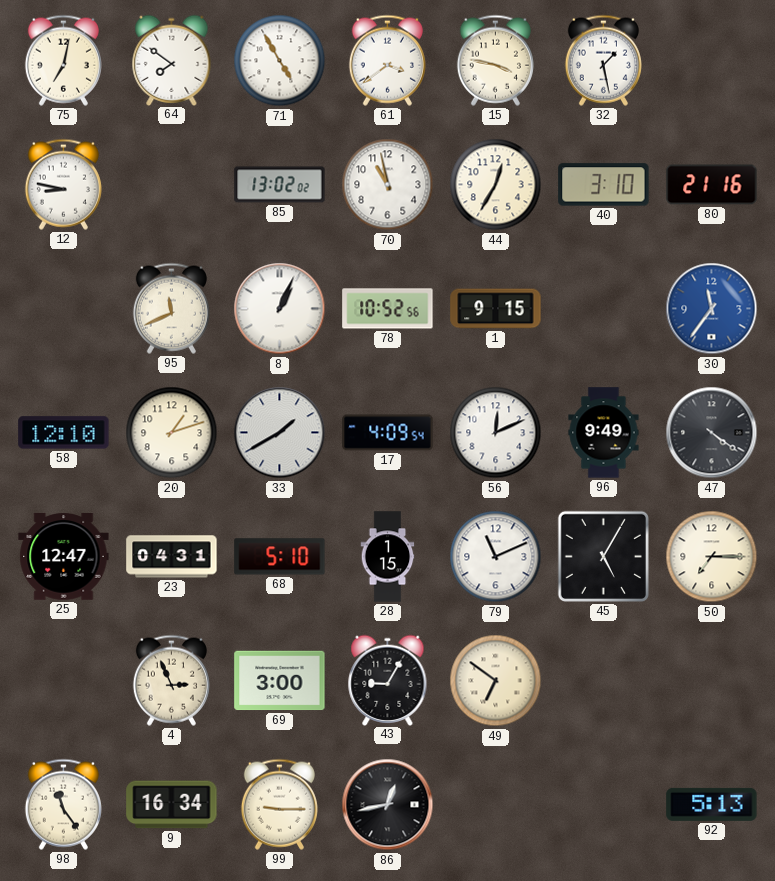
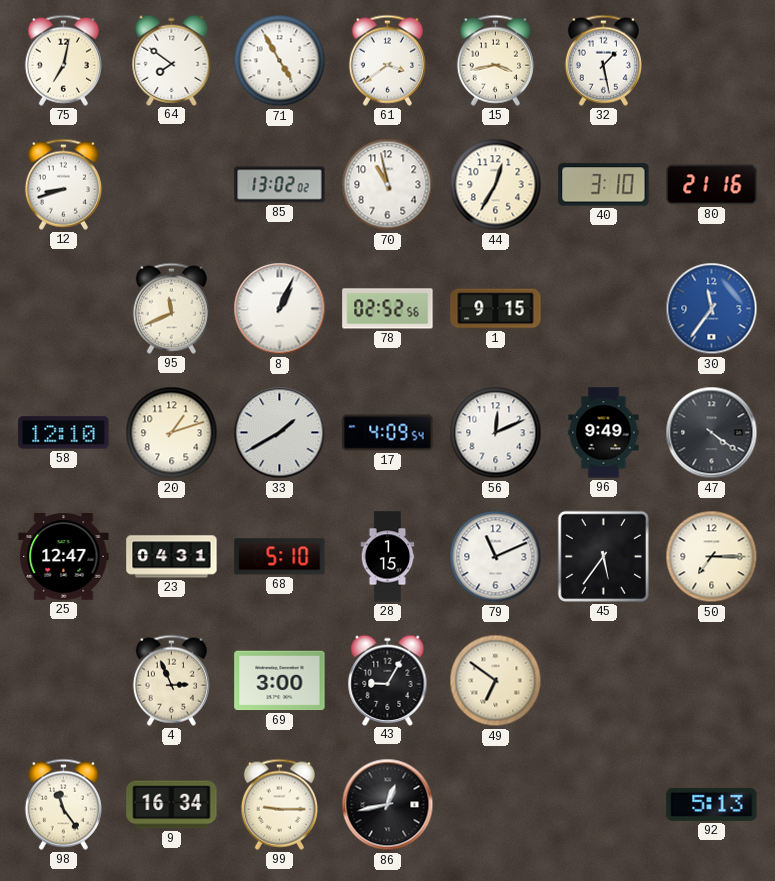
15: 3:47 -> 3:43 (495, 60)
12: 8:47 -> 8:42 (63, 184)
78: 10:52 -> 02:52 (388, 309)
45: 5:05 -> 5:36 (603, 556)
